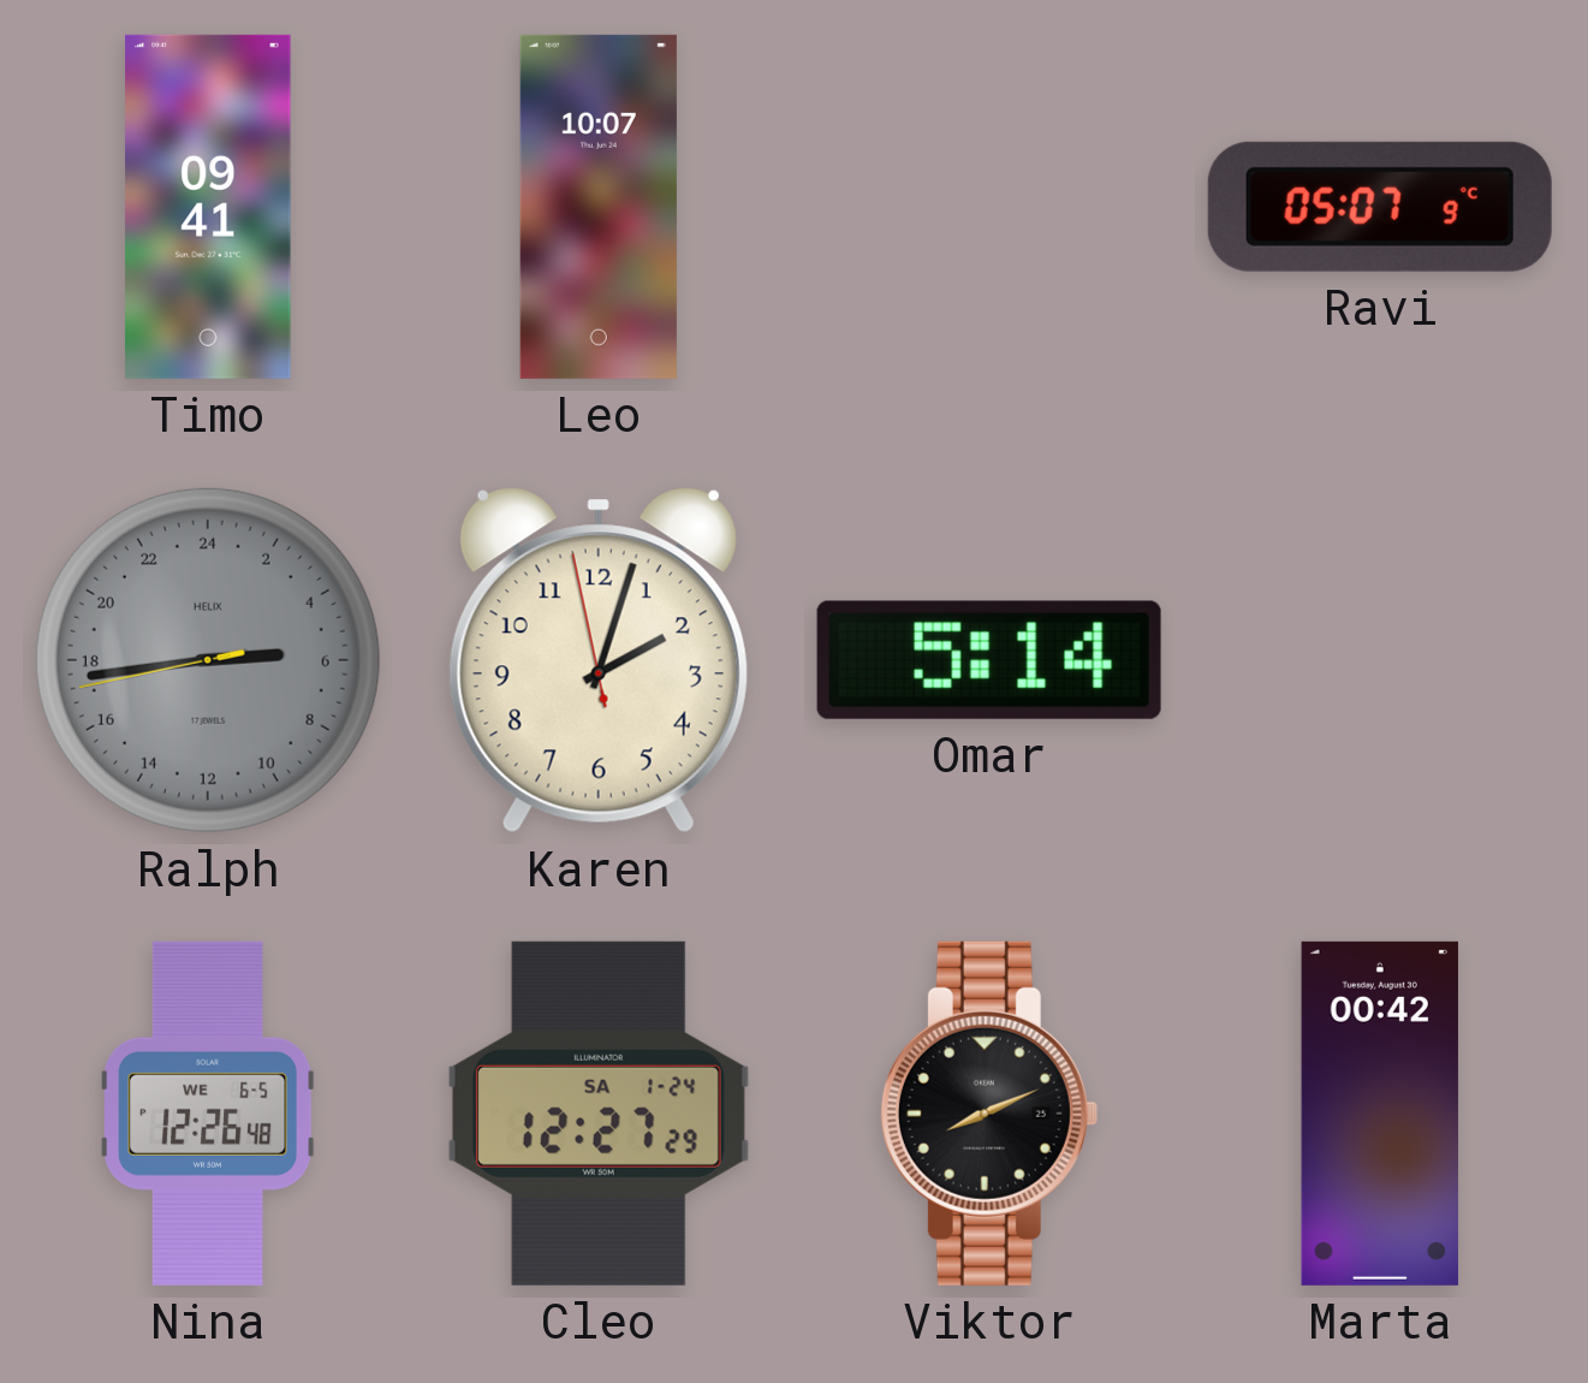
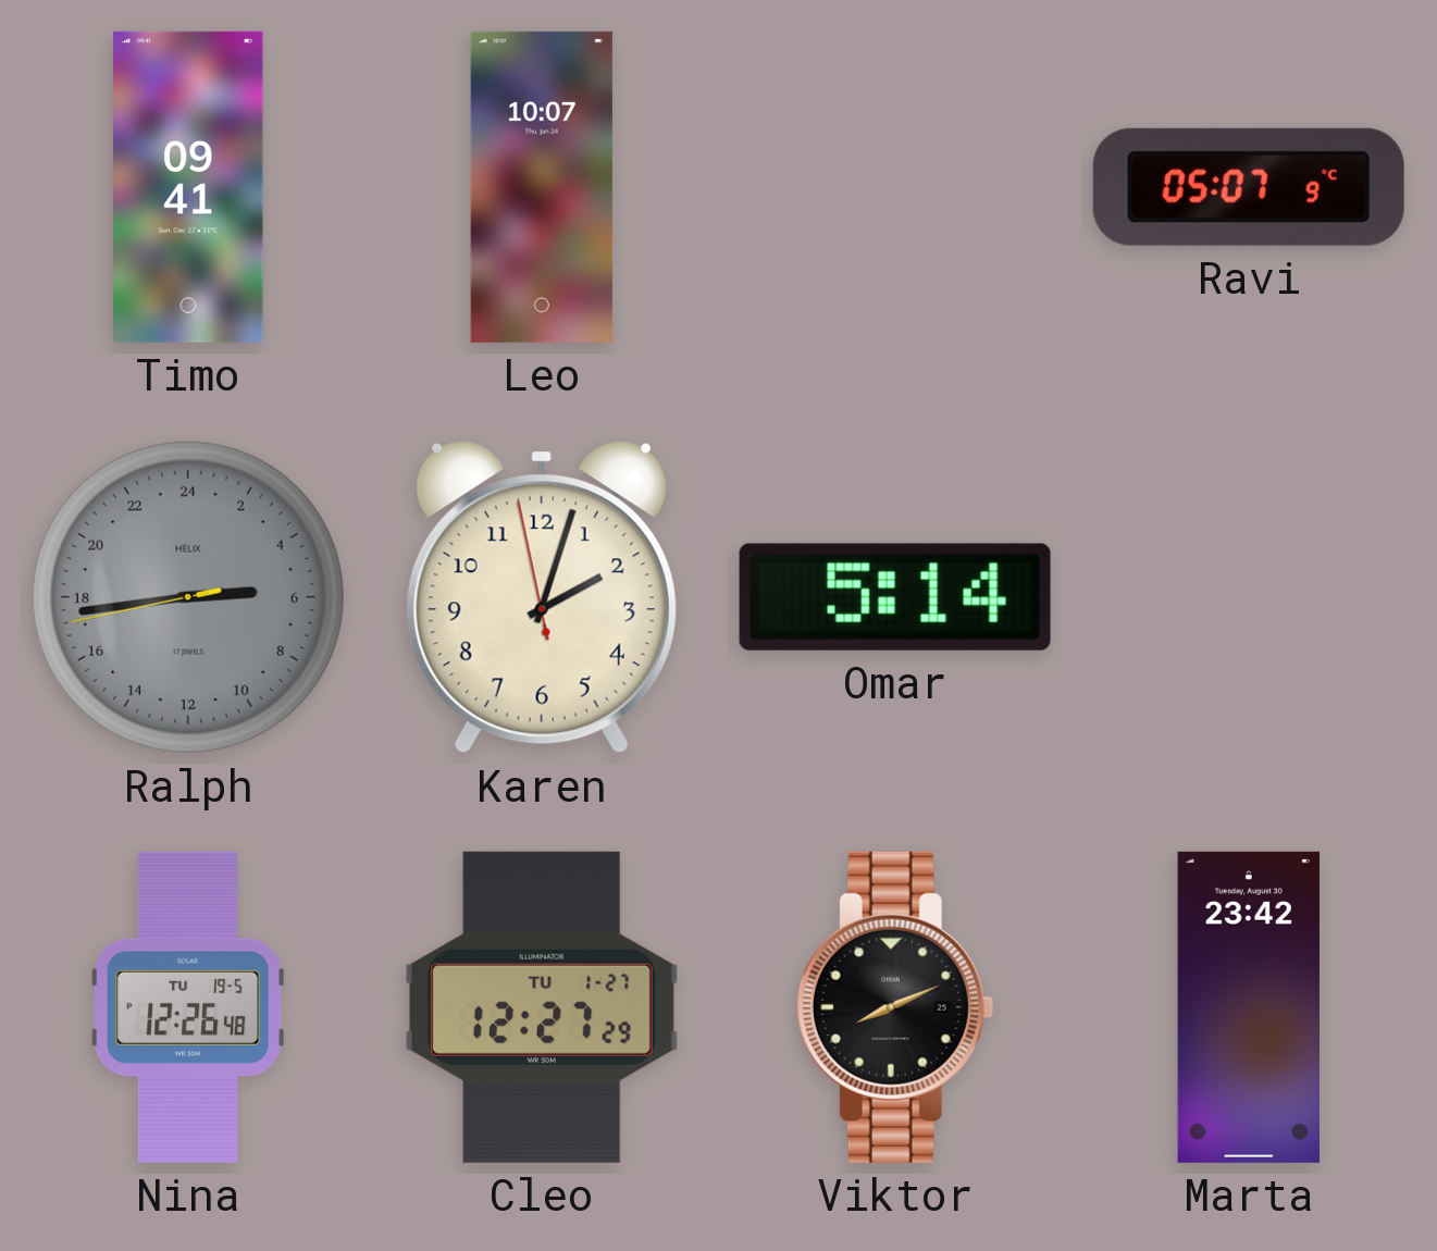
Nina date: WE 6-5 -> TU 19-5 (189, 1007)
Cleo date: SA 1-24 -> TU 1-27 (542, 1007)
Marta: 00:42 -> 23:42 (1249, 1007)
